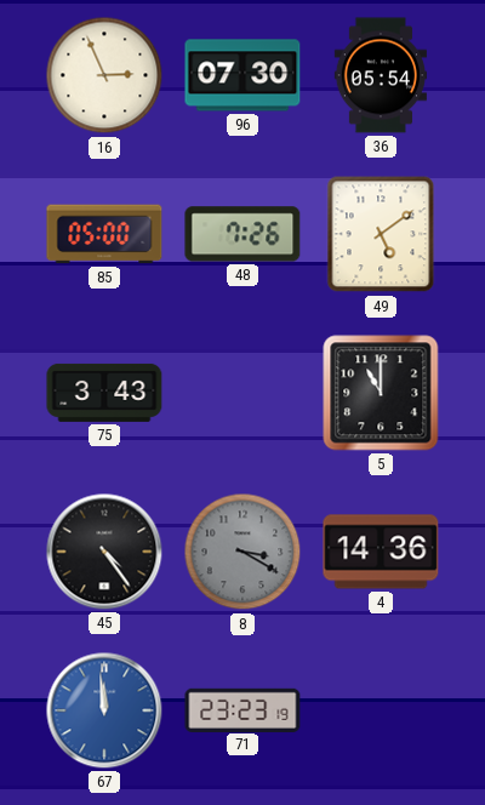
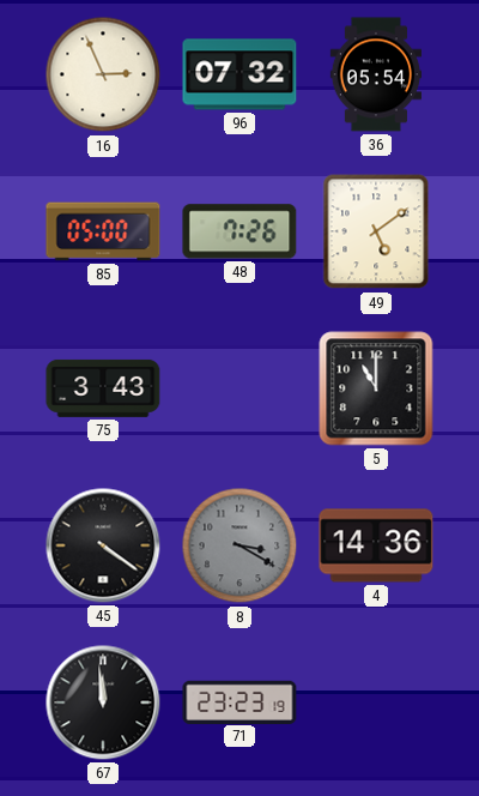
96: 07:30 -> 07:32 (239, 74)
45: 4:24 -> 4:21 (103, 545)
67 dial: blue -> black (103, 702)
